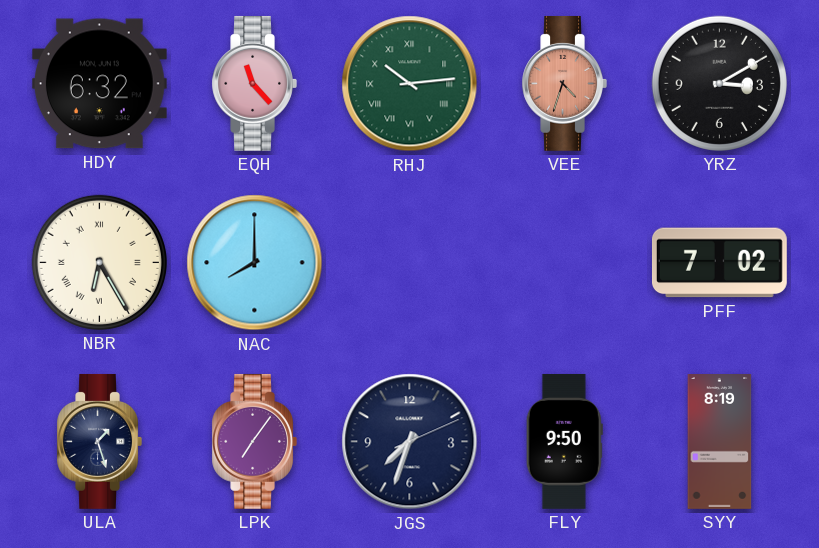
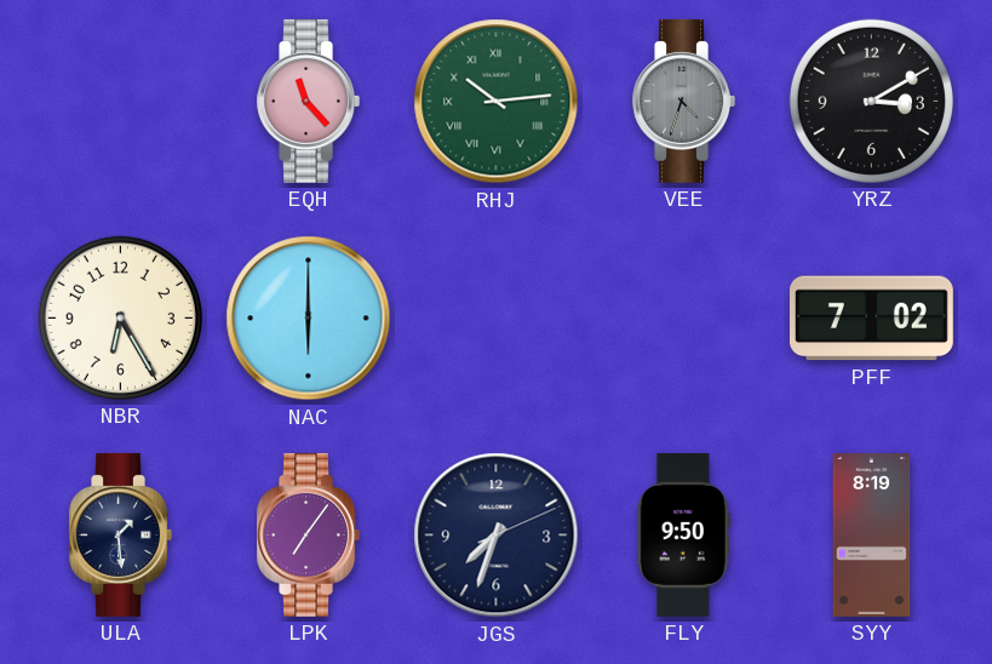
HDY: 6:32 -> none (99, 84)
VEE dial: salmon -> grey (683, 101)
NBR numerals: Roman -> Arabic (120, 317)
NAC: 8:00 -> 6:00 (309, 319)
ULA: 1:27 -> 1:29 (120, 534)
